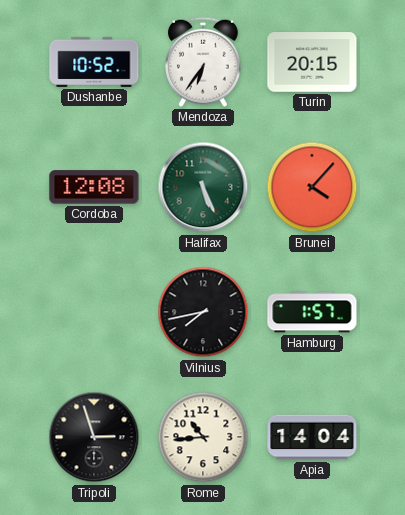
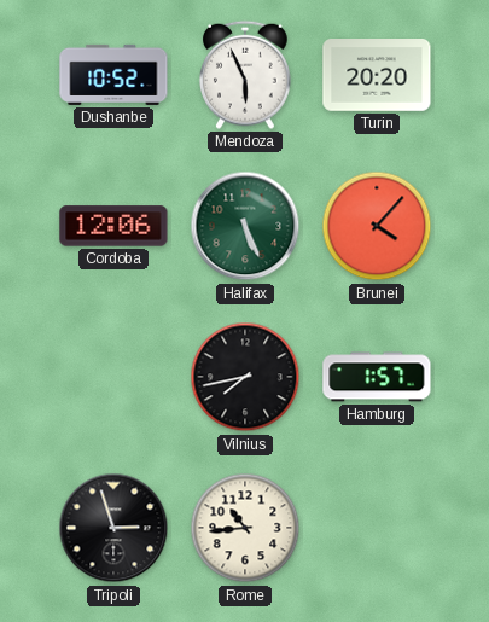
Mendoza: 6:36 -> 5:56 (246, 75)
Turin: 20:15 -> 20:20 (377, 76)
Cordoba: 12:08 -> 12:06 (113, 226)
Apia: 14:04 -> none (312, 437)
